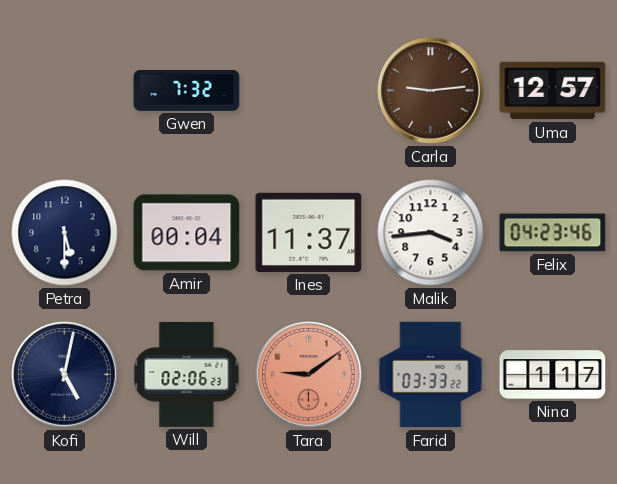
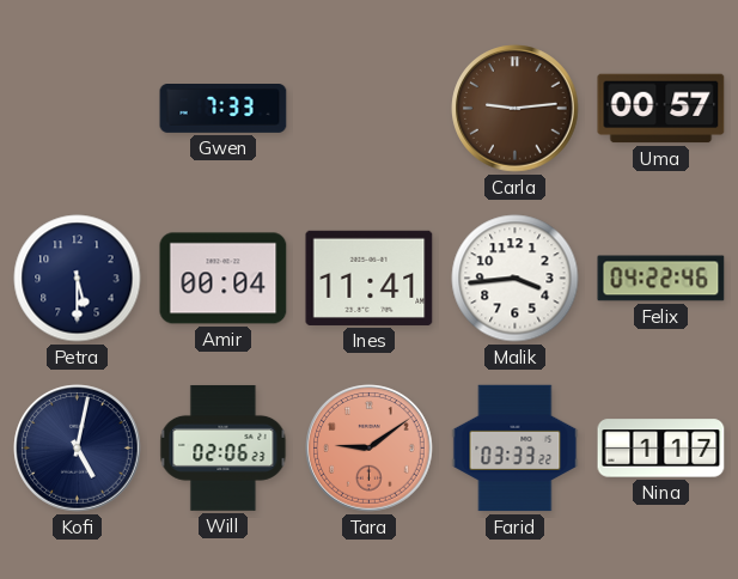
Gwen: 7:32 -> 7:33 (224, 109)
Uma: 12:57 -> 00:57 (661, 109)
Ines: 11:37 -> 11:41 (370, 278)
Felix: 04:23 -> 04:22 (661, 279)
